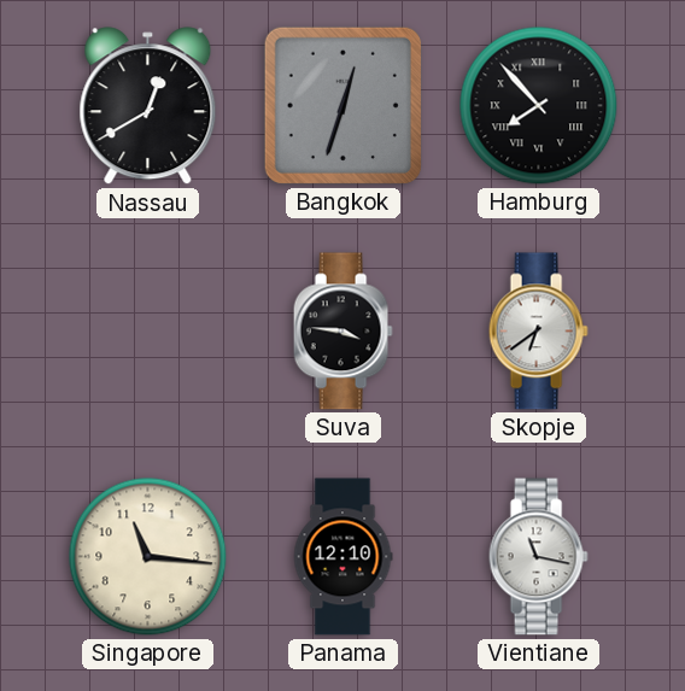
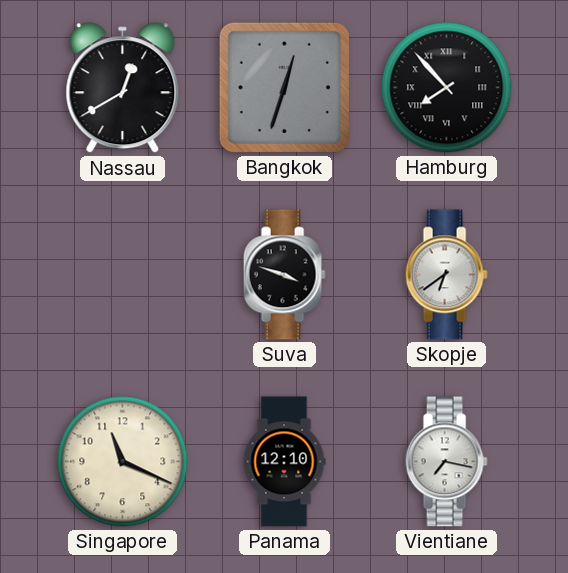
Suva: 3:46 -> 3:48 (284, 275)
Singapore: 11:16 -> 11:19 (123, 462)
Vientiane: 11:17 -> 7:17 (446, 462)
